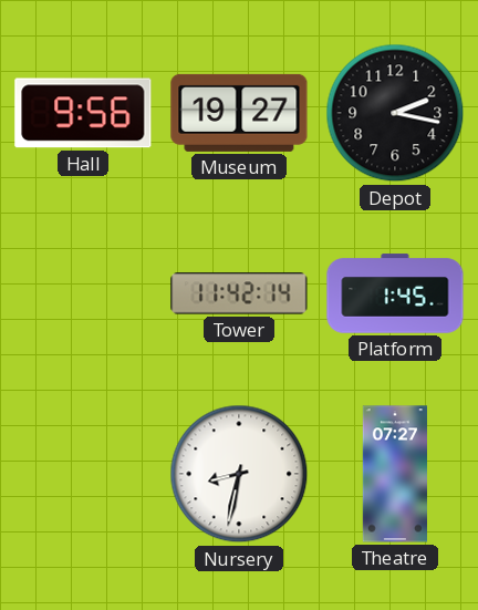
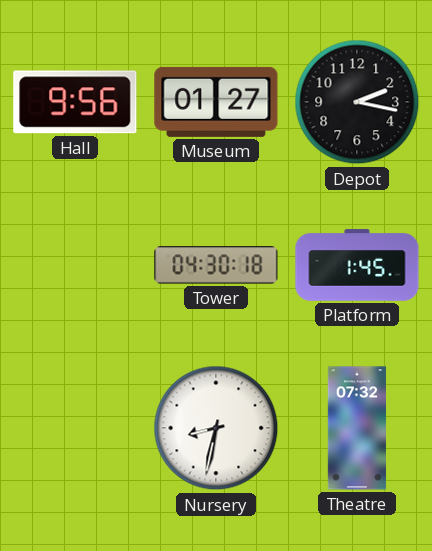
Museum: 19:27 -> 01:27 (216, 102)
Tower: 11:42 -> 04:30 (216, 265)
Theatre: 07:27 -> 07:32 (356, 428)
